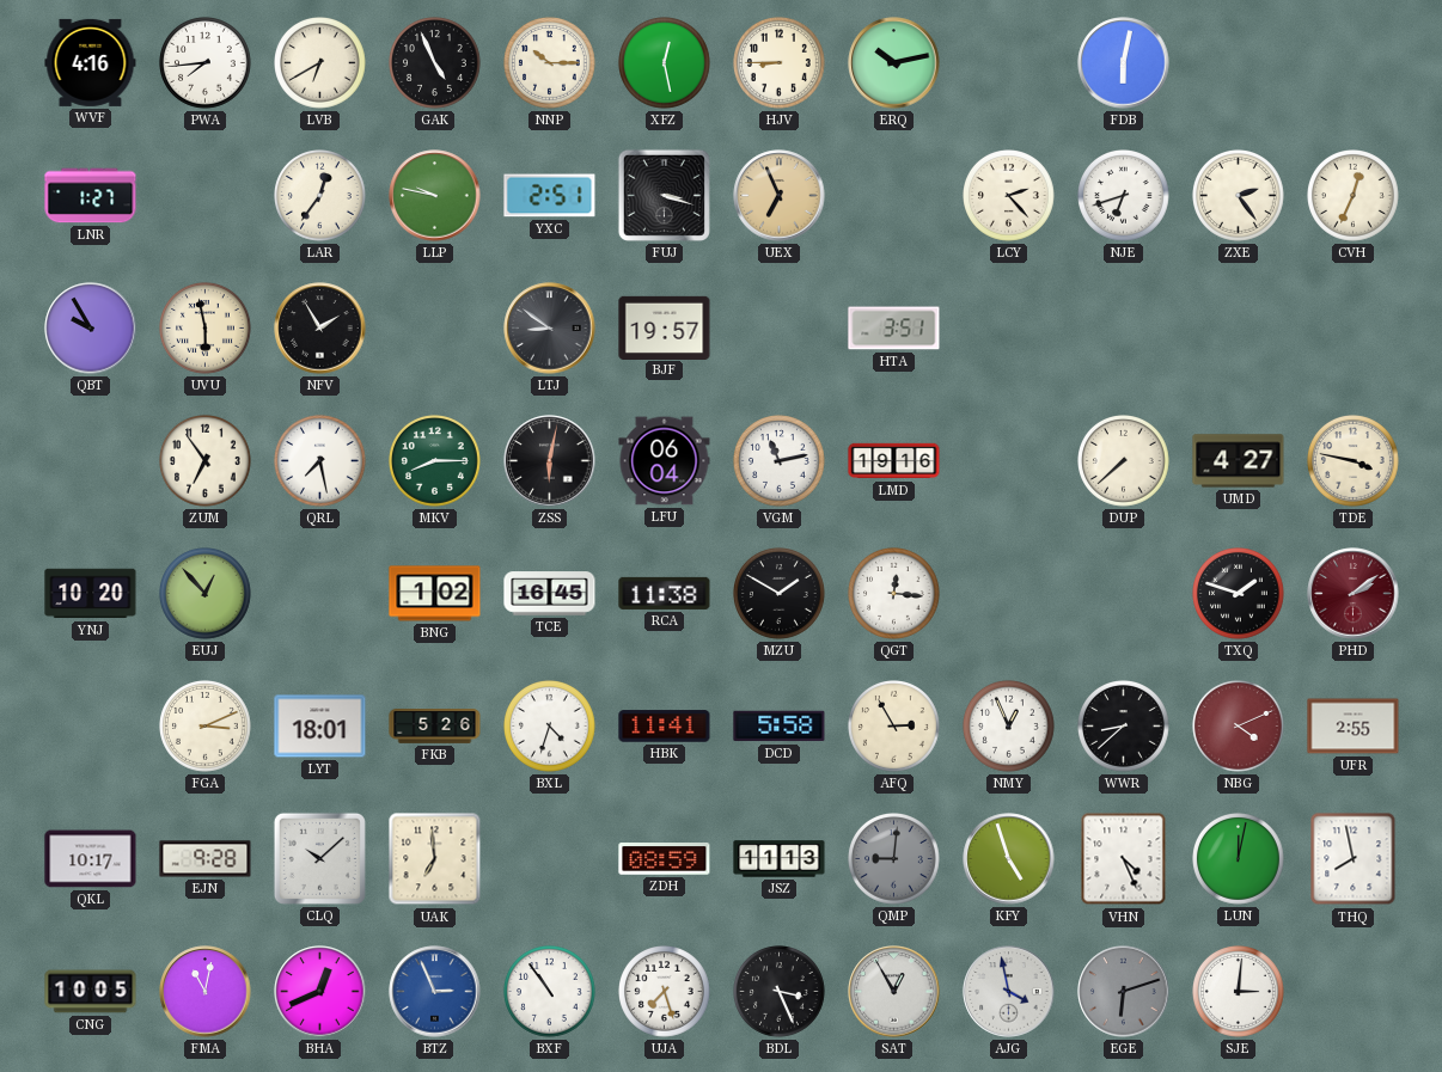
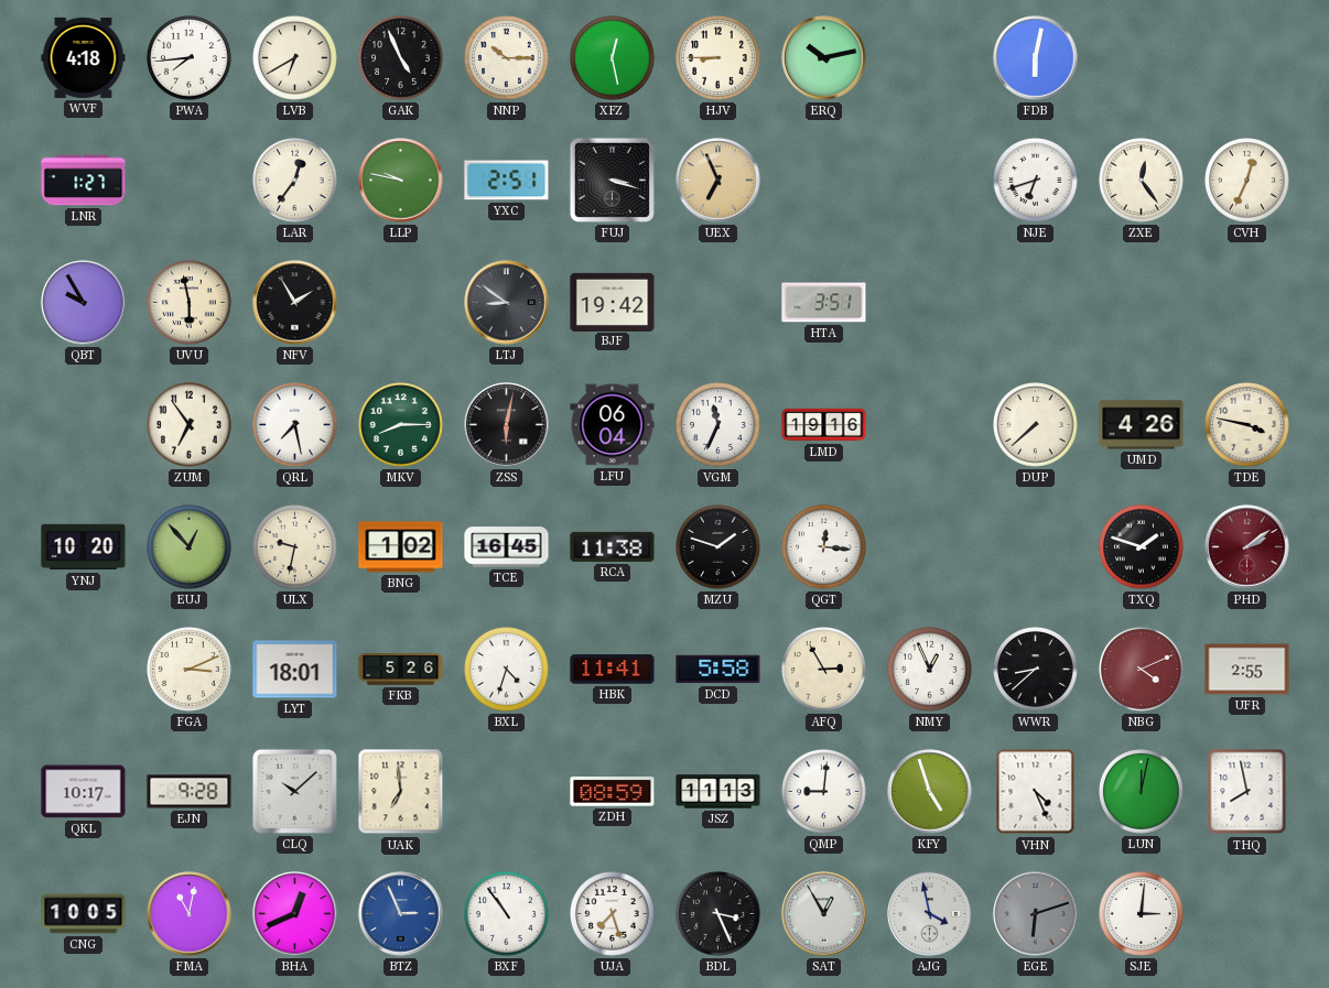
WVF: 4:16 -> 4:18 (84, 57)
LCY: 2:23 -> none (1009, 196)
ZXE: 2:24 -> 12:24 (1142, 181)
BJF: 19:57 -> 19:42 (613, 302)
VGM: 11:13 -> 11:34 (718, 425)
UMD: 4:27 -> 4:26 (1142, 425)
ULX: none -> 9:32 (295, 547)
MZU: 1:50 -> 1:48 (718, 547)
QMP dial: grey -> white (824, 792)
